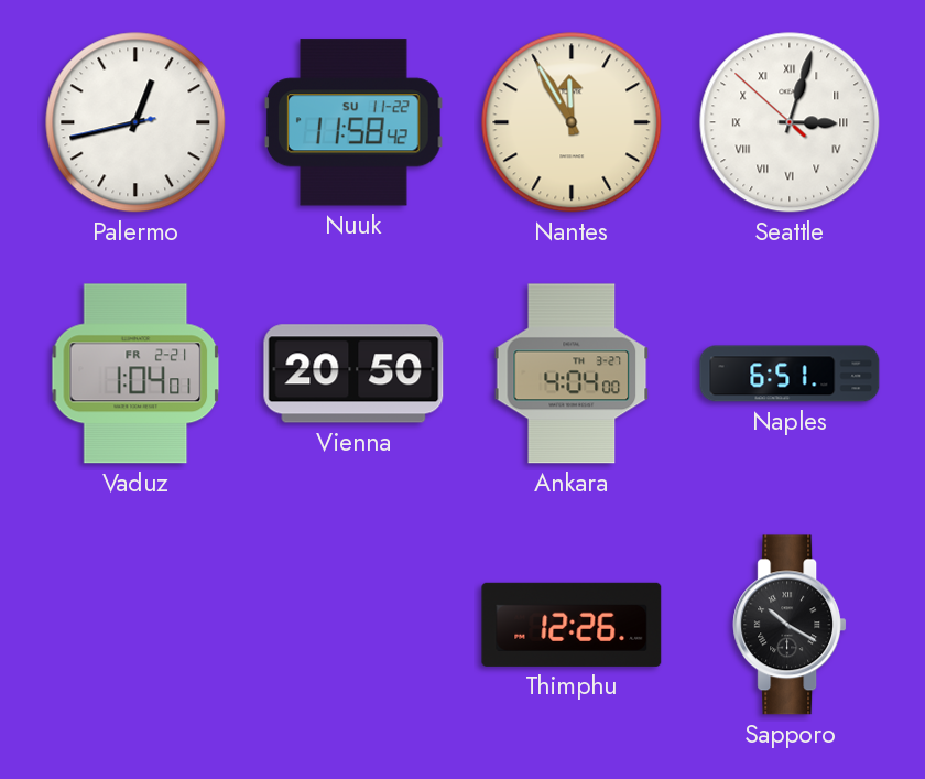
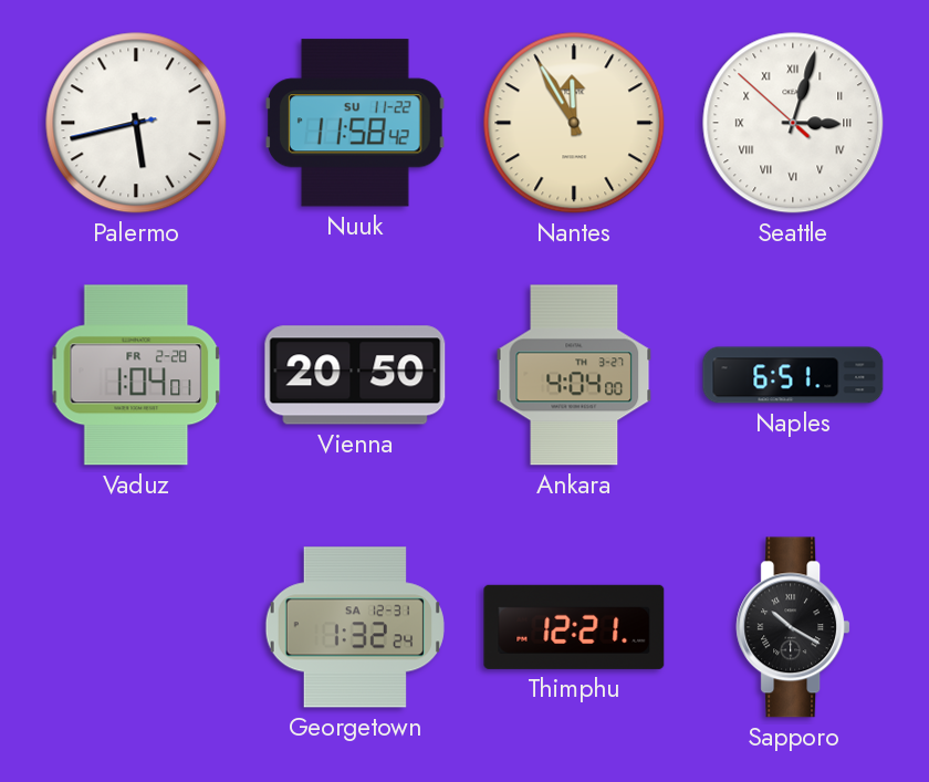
Palermo: 12:42 -> 5:42 (136, 123)
Vaduz date: FR 2-21 -> FR 2-28 (136, 375)
Georgetown: none -> 1:32 (355, 627)
Thimphu: 12:26 -> 12:21 (574, 627)
